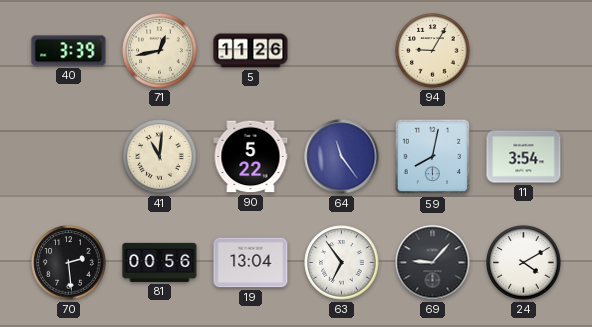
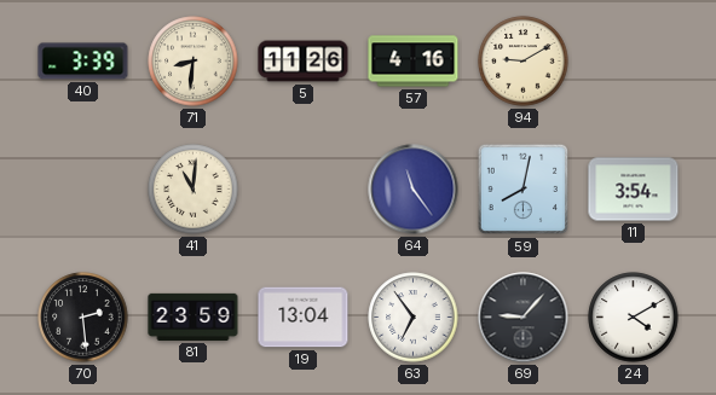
71: 12:43 -> 8:31 (194, 62)
57: none -> 4:16 (414, 62)
94: 9:05 -> 9:10 (524, 62)
90: 5:22 -> none (251, 157)
81: 00:56 -> 23:59 (194, 316)
